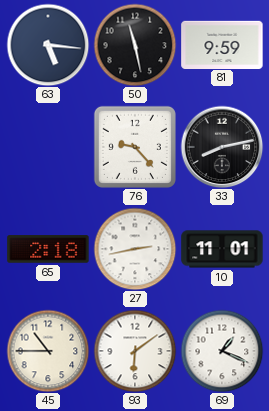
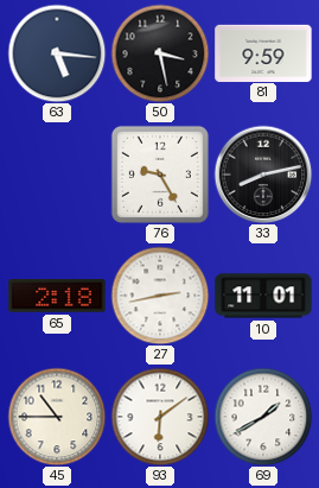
50: 11:28 -> 3:28 (160, 53)
76: 9:23 -> 9:25 (160, 175)
69: 1:19 -> 1:40 (263, 417)
